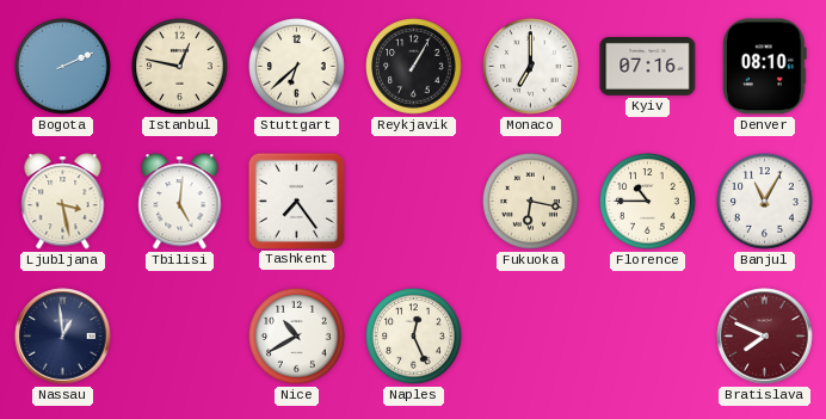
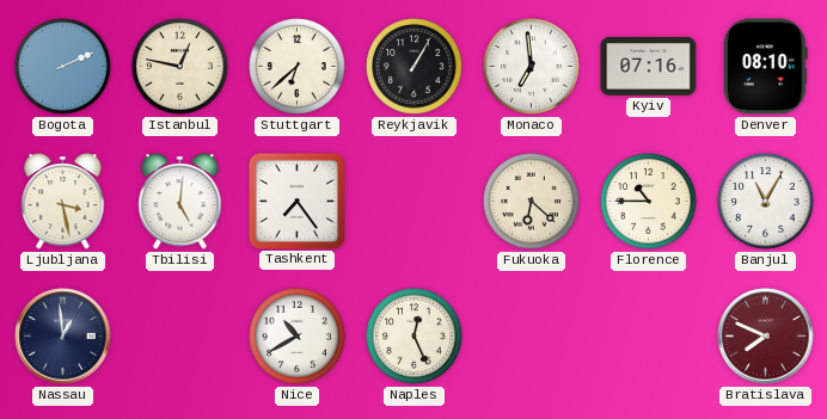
Monaco: 7:00 -> 6:59 (532, 67)
Fukuoka: 6:17 -> 6:22 (532, 202)
